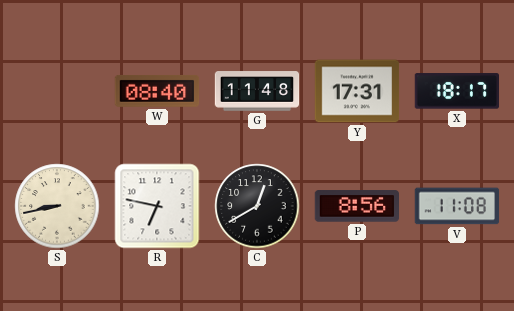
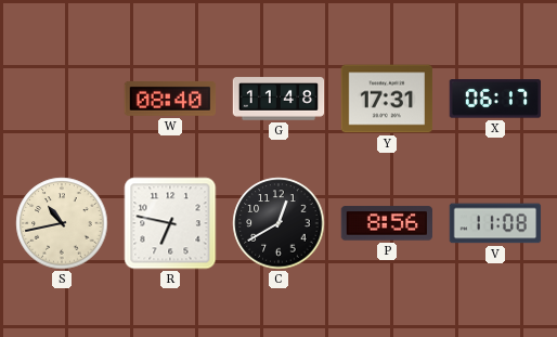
X: 18:17 -> 06:17 (494, 99)
S: 8:43 -> 10:43 (62, 223)
